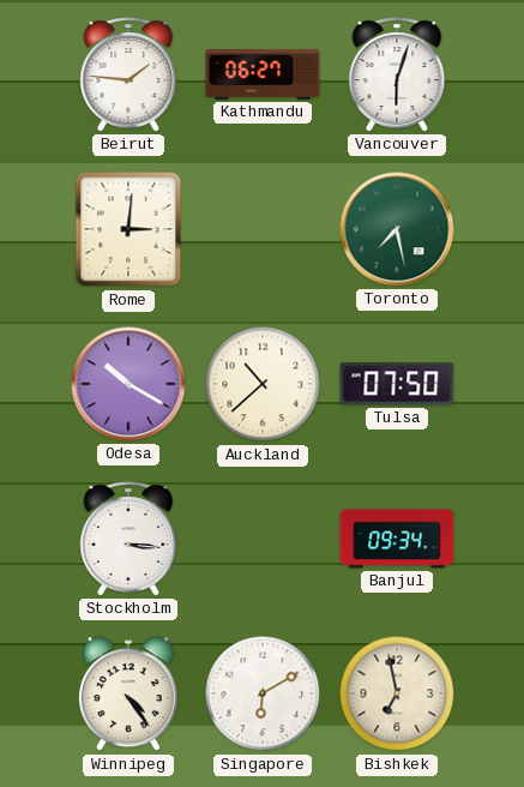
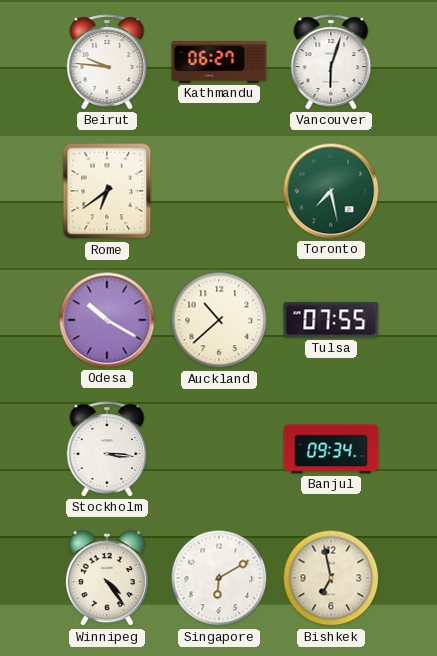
Beirut: 1:46 -> 9:46 (107, 62)
Rome: 3:01 -> 6:39 (107, 191)
Tulsa: 07:50 -> 07:55 (331, 320)
